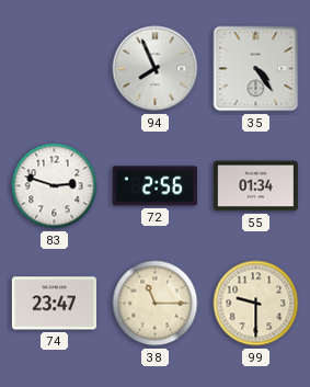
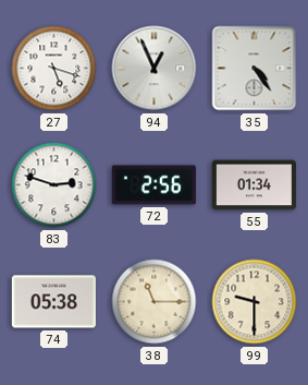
27: none -> 5:18 (54, 69)
94: 7:56 -> 12:56 (155, 69)
74: 23:47 -> 05:38 (53, 302)
